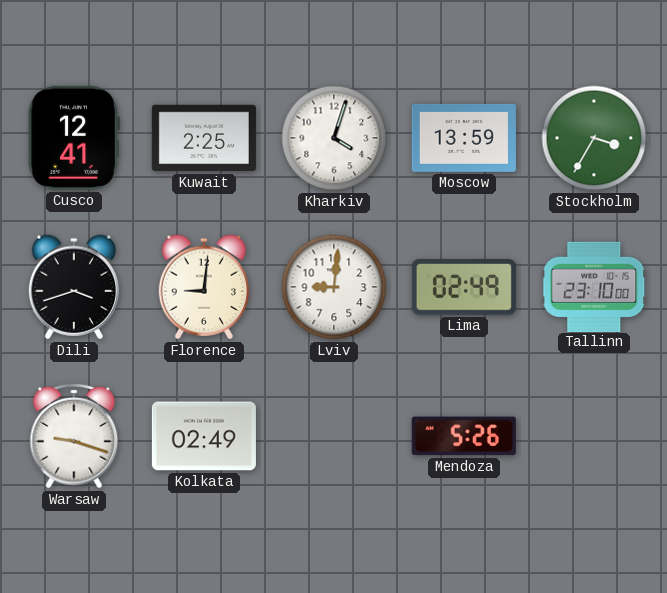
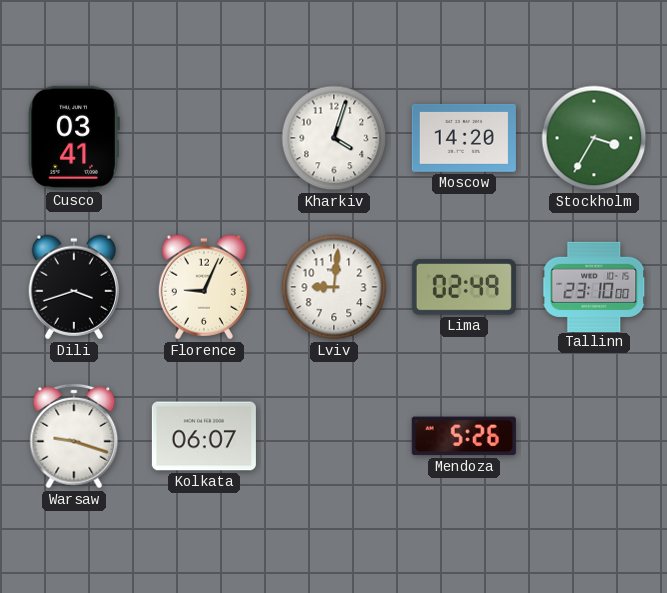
Cusco: 12:41 -> 03:41 (74, 138)
Kuwait: 2:25 -> none (204, 138)
Moscow: 13:59 -> 14:20 (464, 138)
Florence: 9:01 -> 9:04 (204, 287)
Kolkata: 02:49 -> 06:07 (204, 436)
